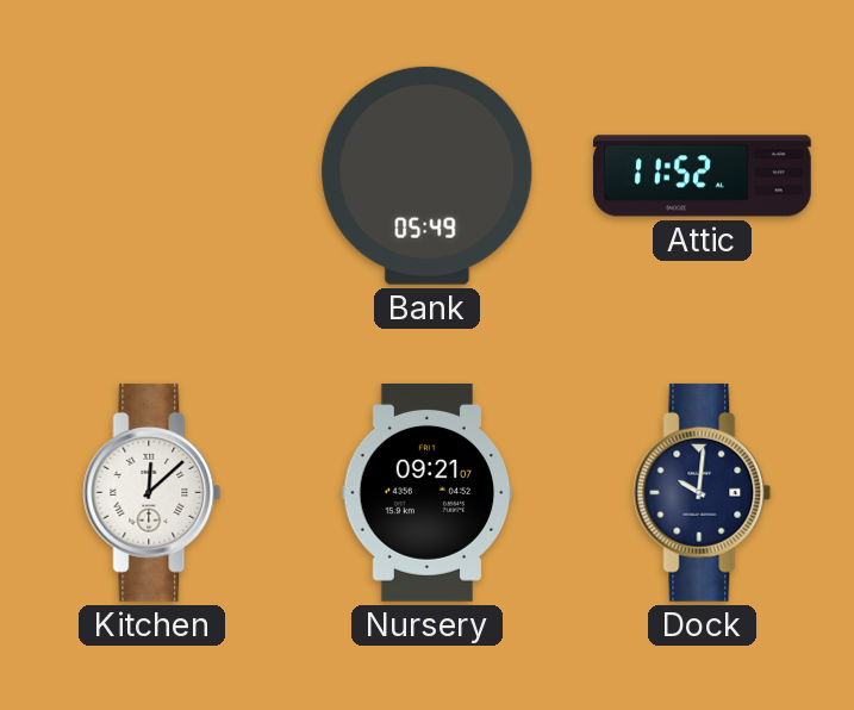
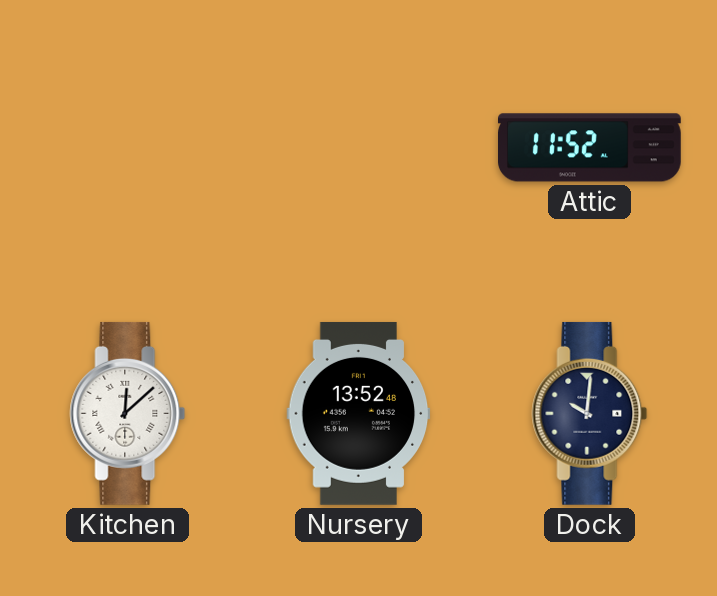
Bank: 05:49 -> none (428, 175)
Nursery: 09:21 -> 13:52 (359, 413)
